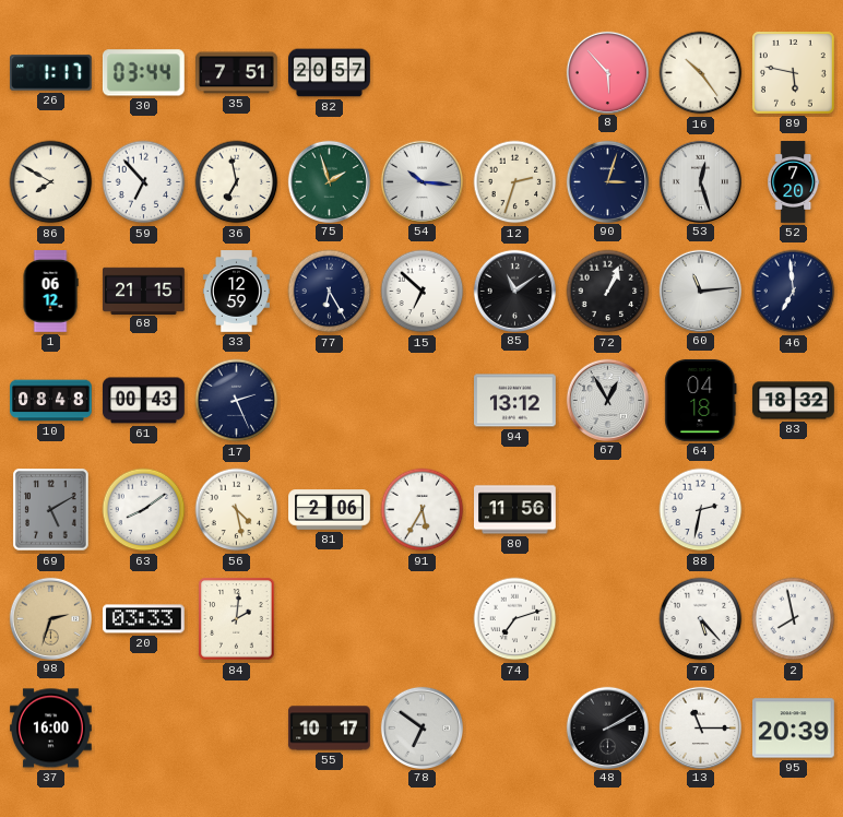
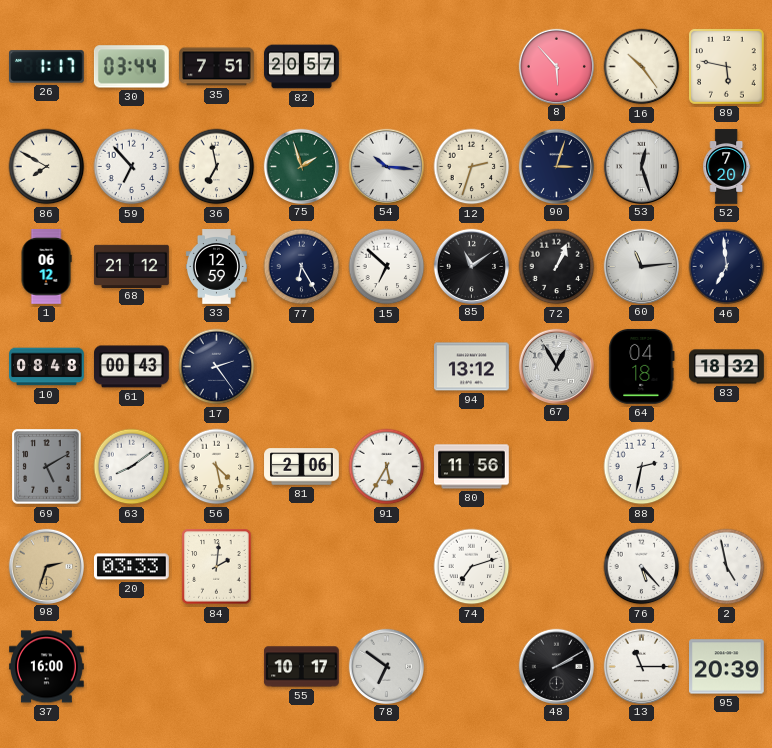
68: 21:15 -> 21:12 (132, 266)
17: 2:26 -> 2:24 (217, 367)
2: 7:58 -> 4:58 (727, 567)
